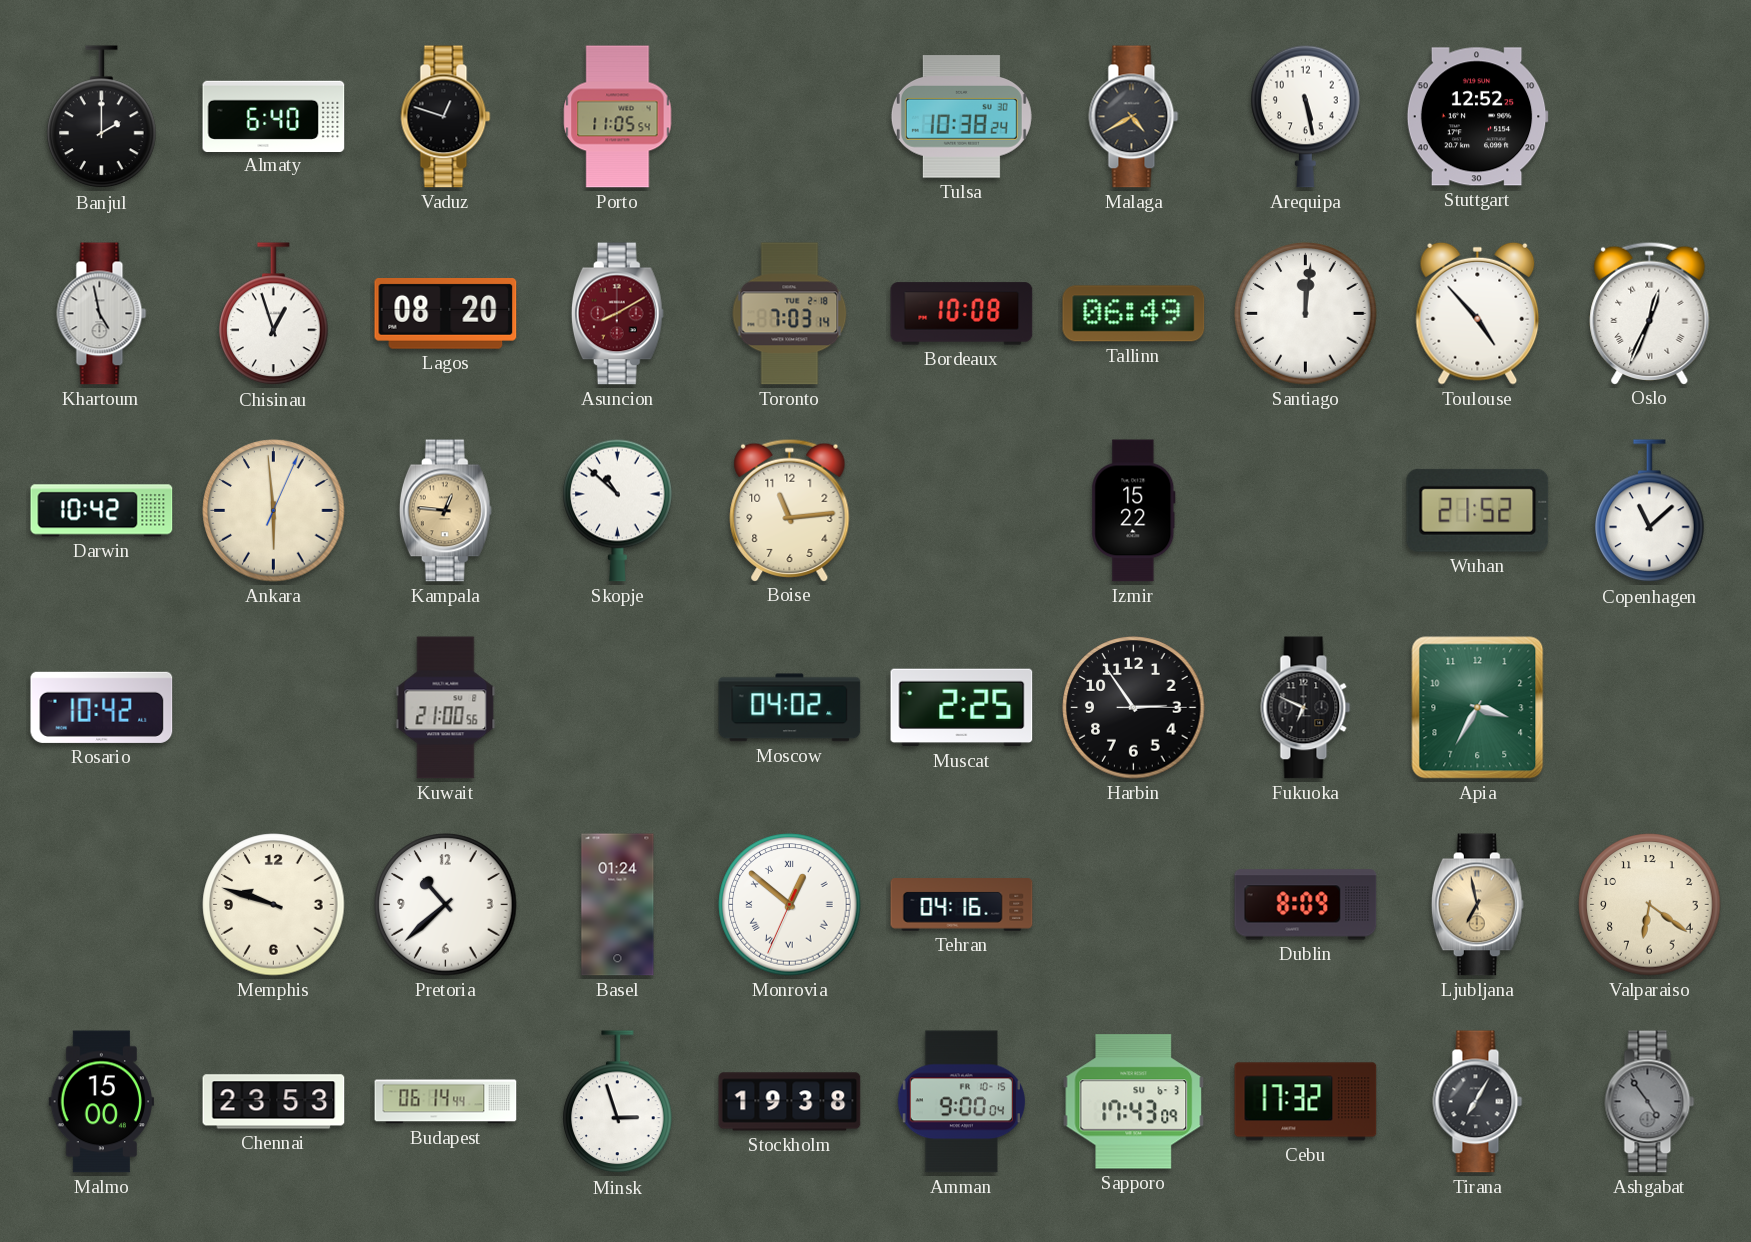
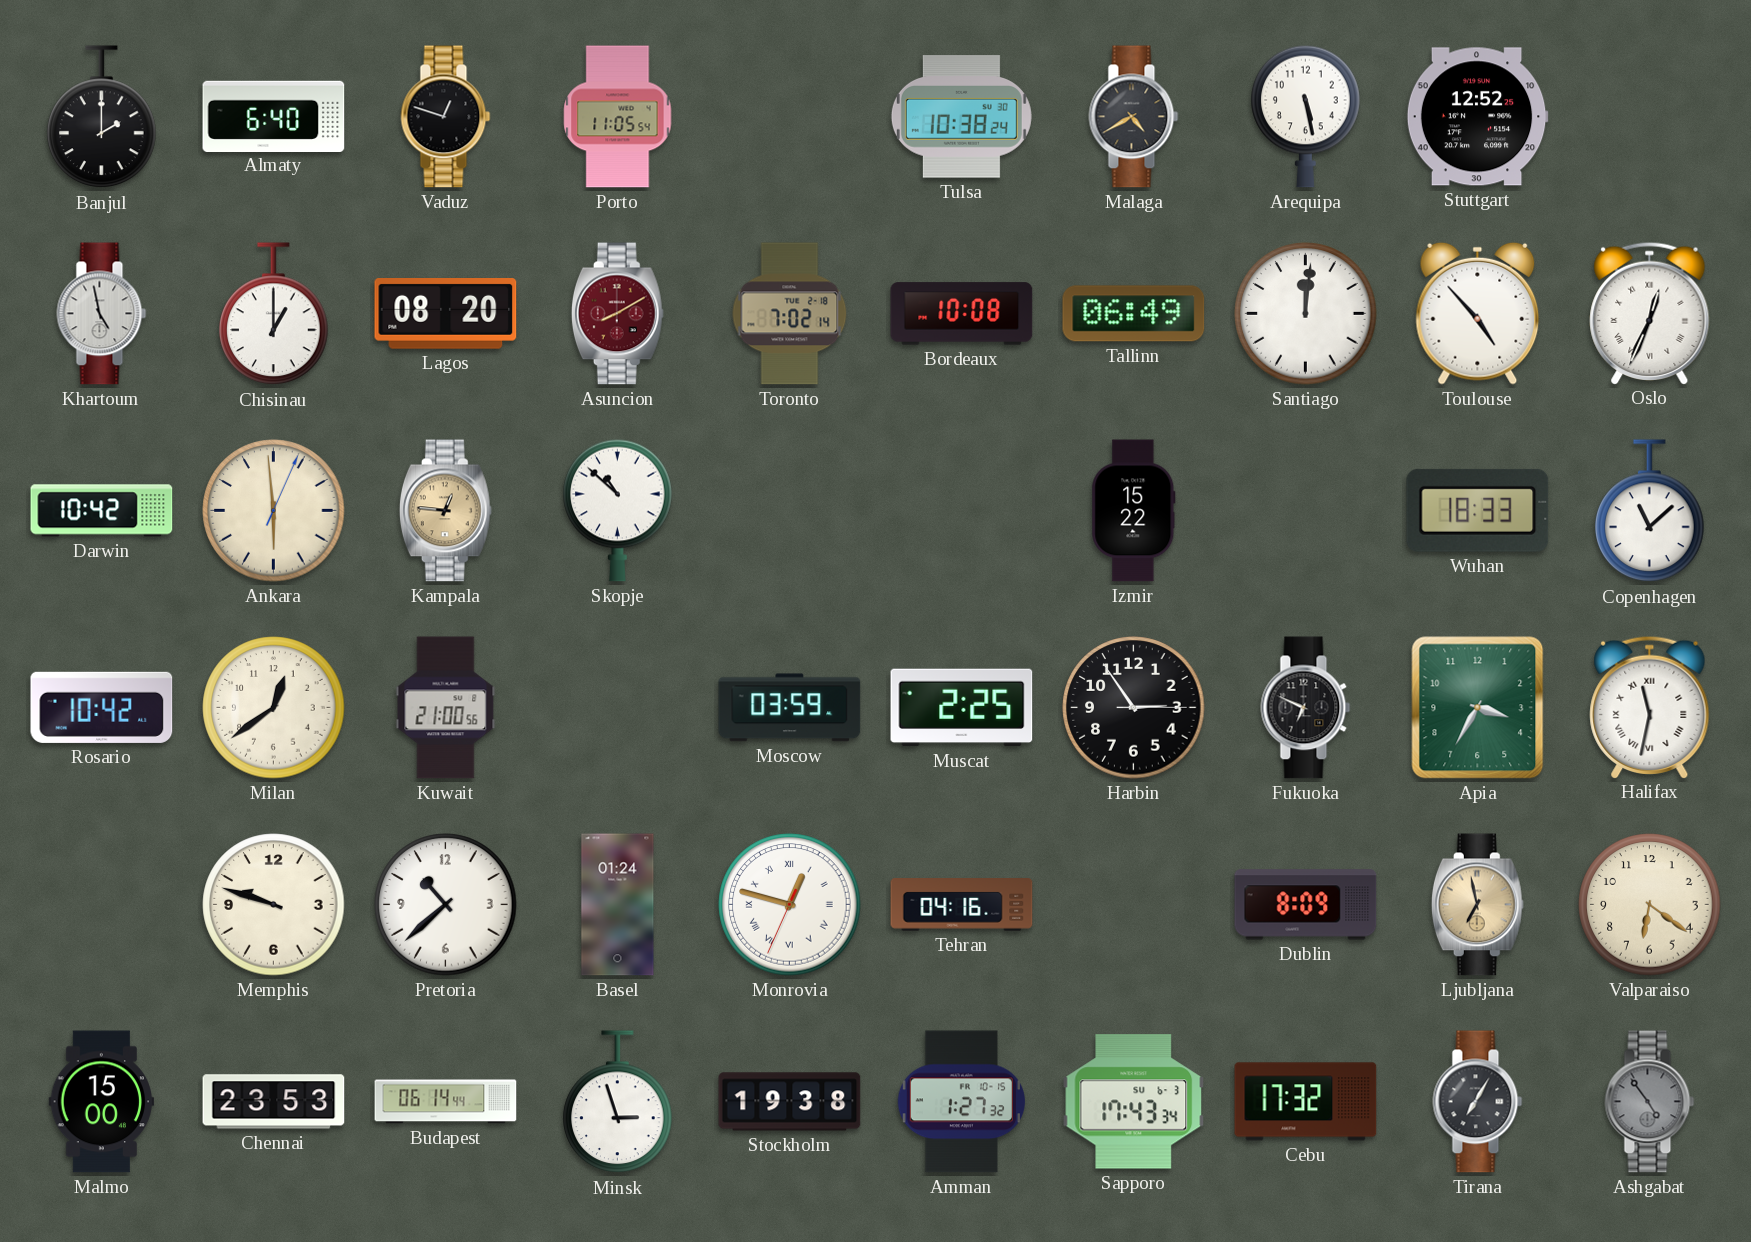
Chisinau: 12:57 -> 1:00 (274, 314)
Toronto: 7:03 -> 7:02 (790, 314)
Boise: 11:14 -> none (790, 510)
Wuhan: 21:52 -> 18:33 (1478, 510)
Milan: none -> 12:39 (274, 708)
Moscow: 04:02 -> 03:59 (790, 708)
Halifax: none -> 11:32 (1650, 707)
Monrovia: 12:51 -> 12:47 (790, 905)
Amman: 9:00 -> 1:27 (961, 1102)
Sapporo: 17:43:09 -> 17:43:34 (1134, 1102)
